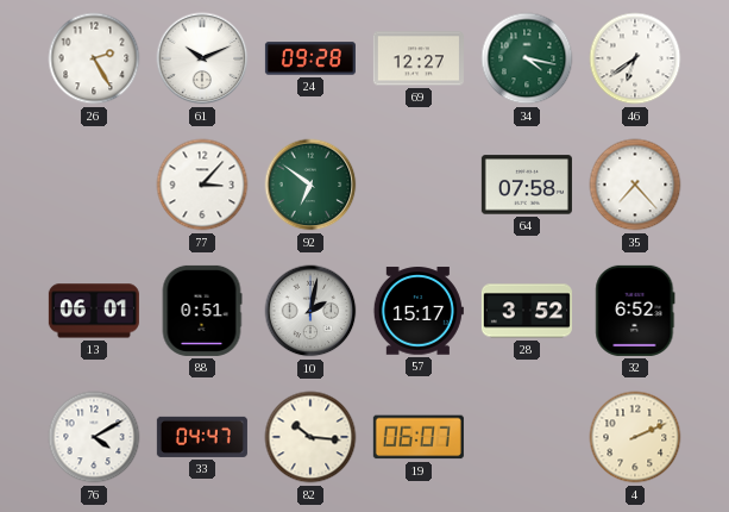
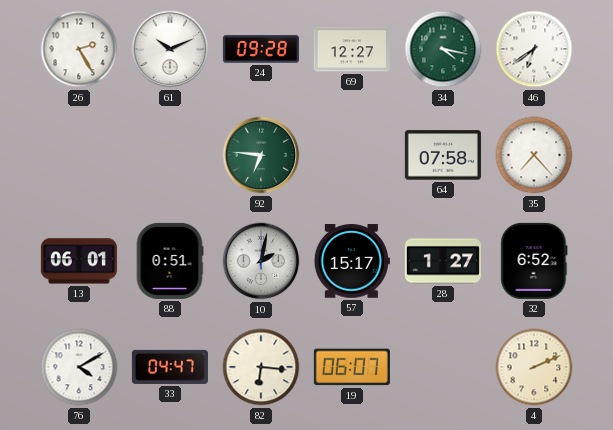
77: 3:07 -> none (202, 185)
92: 6:51 -> 6:46 (261, 155)
28: 3:52 -> 1:27 (443, 261)
82: 10:16 -> 6:16 (261, 367)
